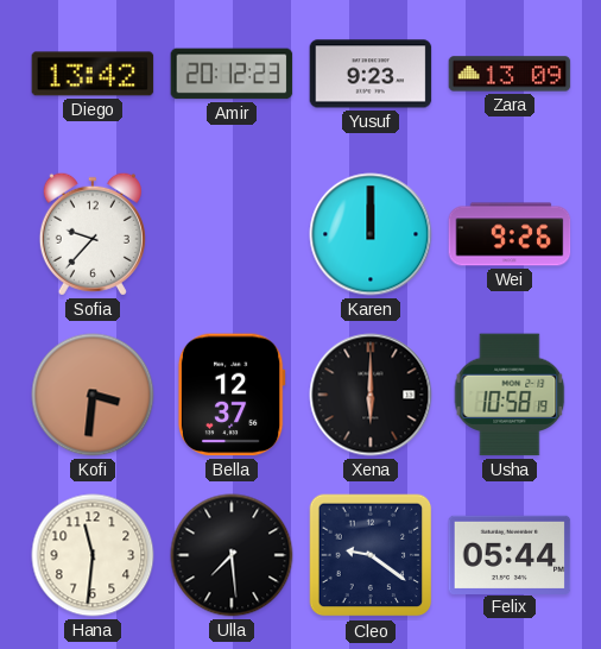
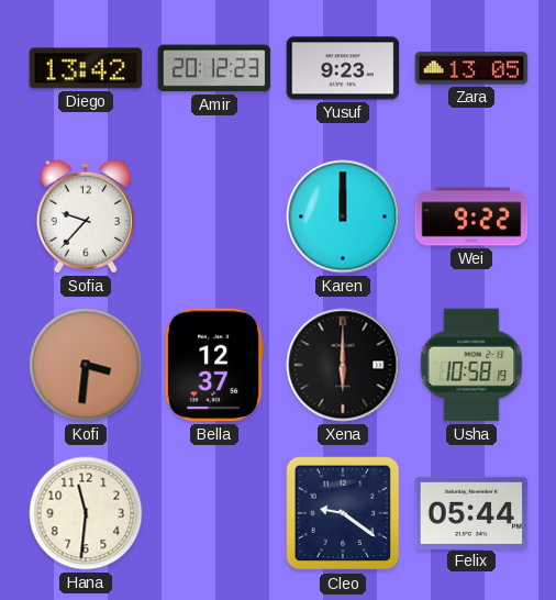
Zara: 13:09 -> 13:05 (471, 68)
Wei: 9:26 -> 9:22 (471, 216)
Ulla: 7:29 -> none (232, 555)
